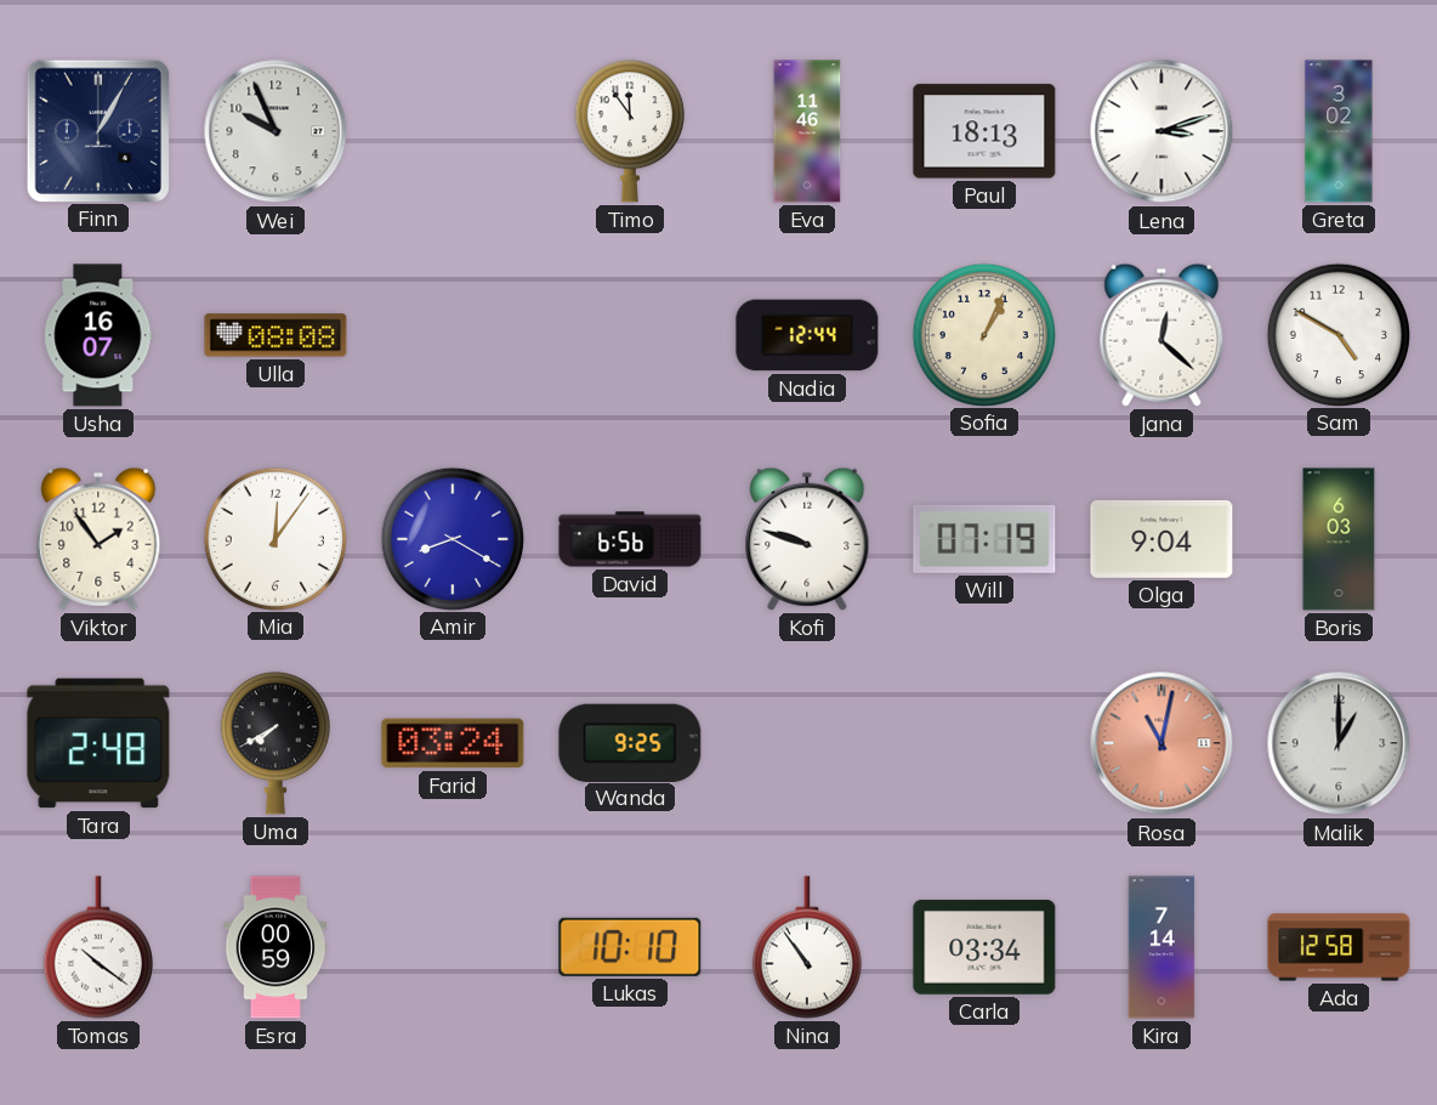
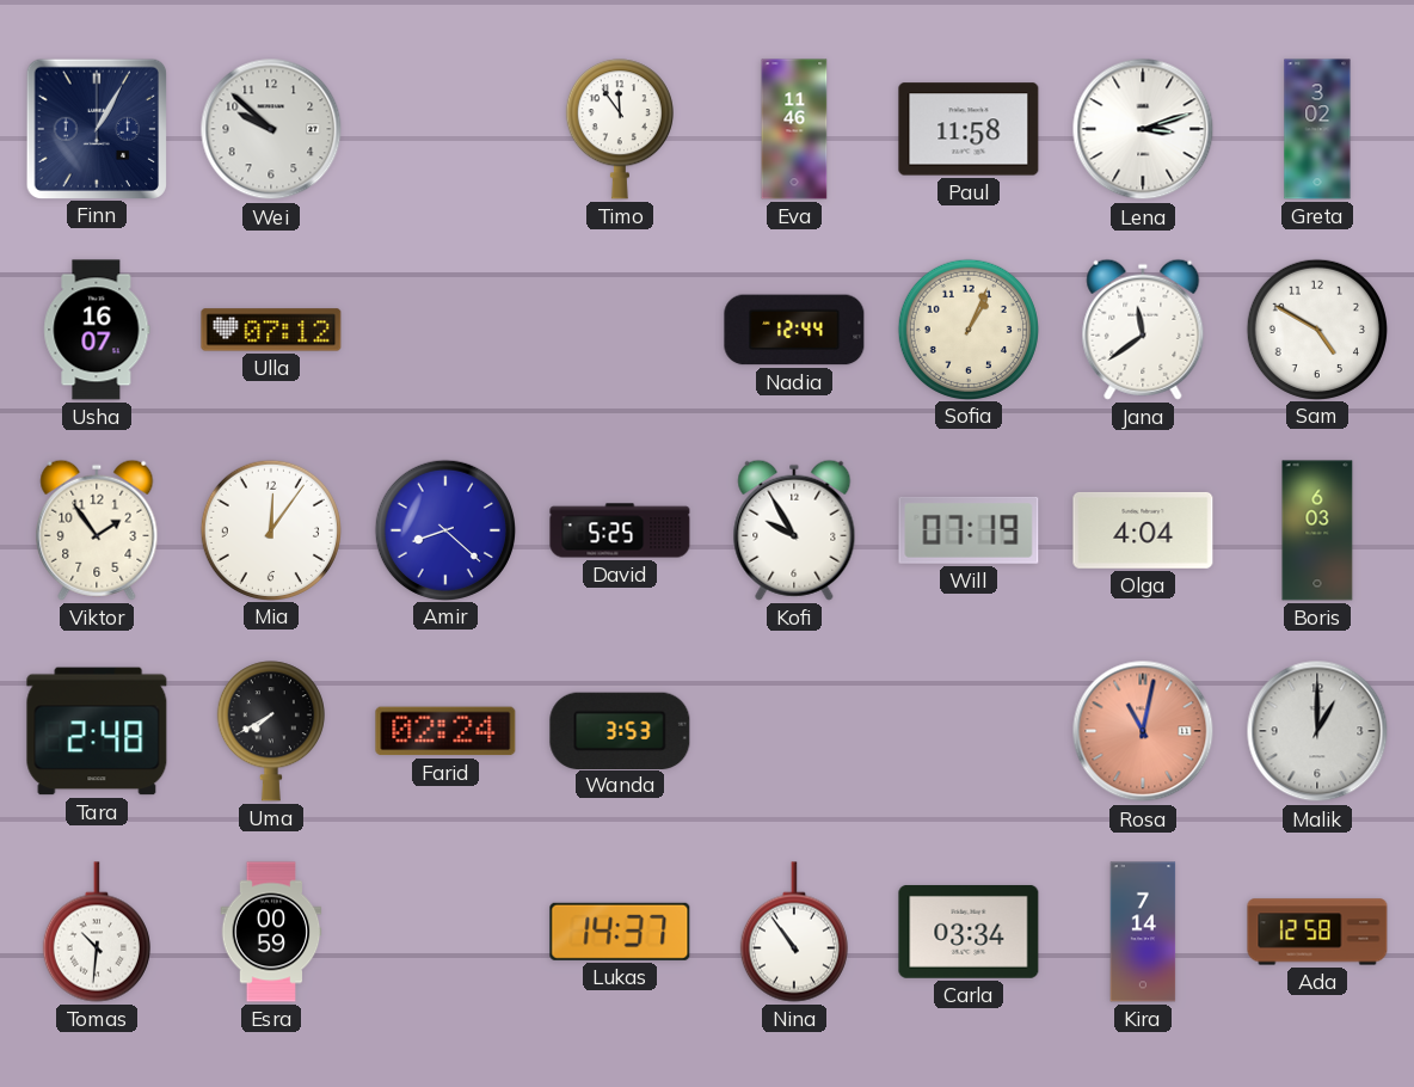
Wei: 9:56 -> 9:52 (271, 129)
Paul: 18:13 -> 11:58 (969, 129)
Ulla: 08:08 -> 07:12 (271, 330)
Jana: 12:22 -> 11:39 (1143, 330)
Amir: 8:20 -> 8:22 (444, 529)
David: 6:56 -> 5:25 (620, 530)
Kofi: 9:48 -> 9:55 (794, 530)
Olga: 9:04 -> 4:04 (1143, 530)
Farid: 03:24 -> 02:24 (445, 731)
Wanda: 9:25 -> 3:53 (620, 730)
Tomas: 10:21 -> 10:31 (97, 932)
Lukas: 10:10 -> 14:37 (620, 932)
